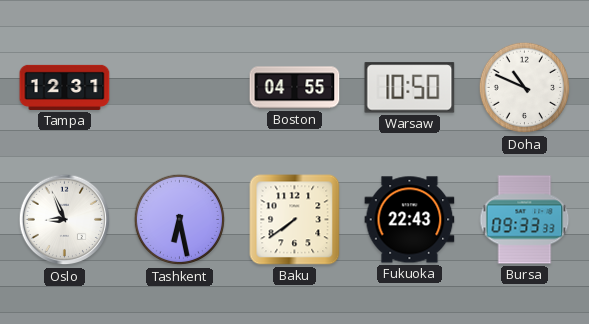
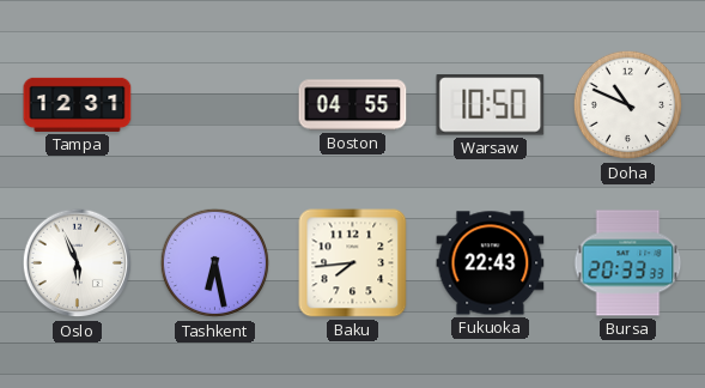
Oslo: 8:56 -> 5:56 (78, 263)
Baku: 7:39 -> 7:44 (353, 263)
Bursa: 09:33 -> 20:33 (628, 263)
